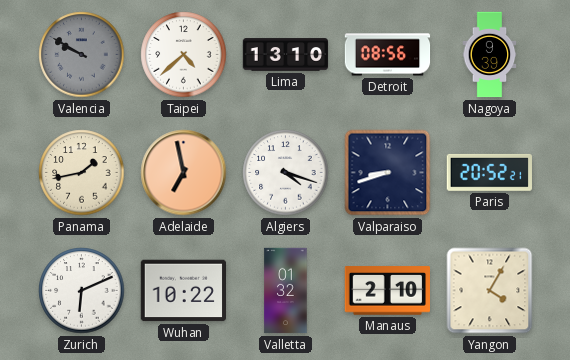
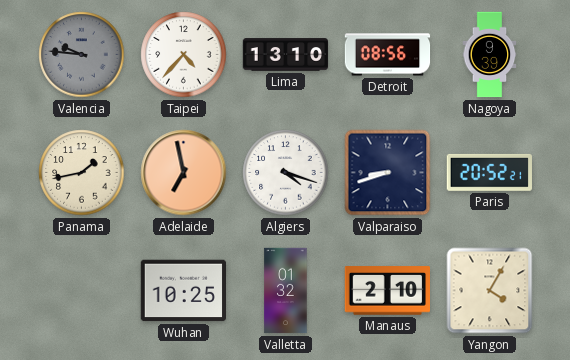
Valencia: 9:50 -> 9:46 (82, 55)
Taipei: 4:38 -> 4:37 (184, 55)
Zurich: 6:11 -> none (82, 291)
Wuhan: 10:22 -> 10:25 (183, 291)
